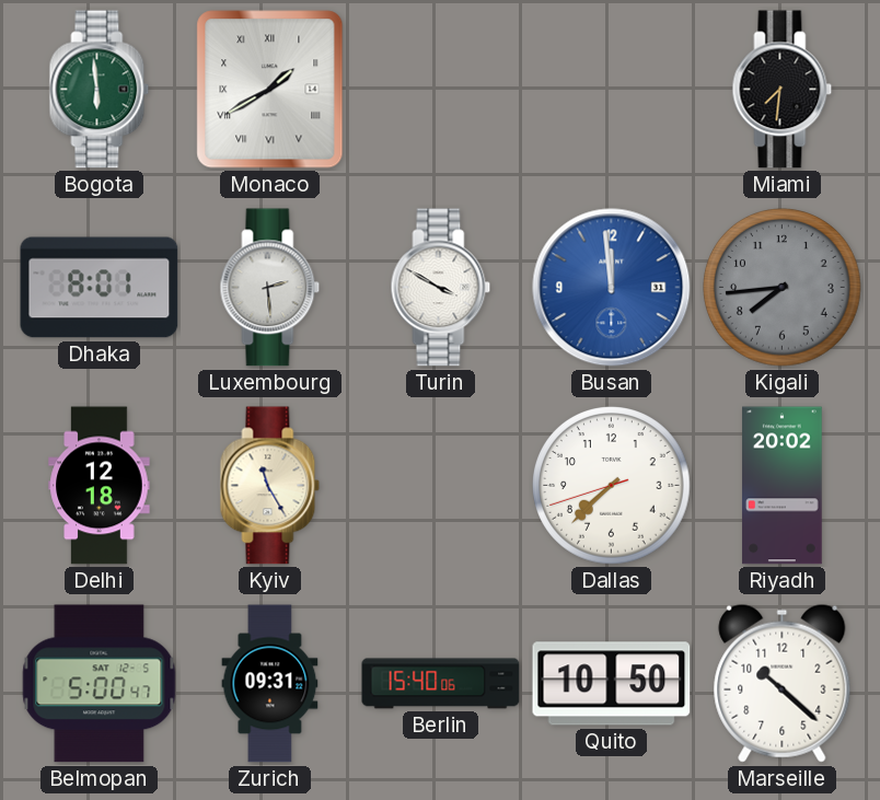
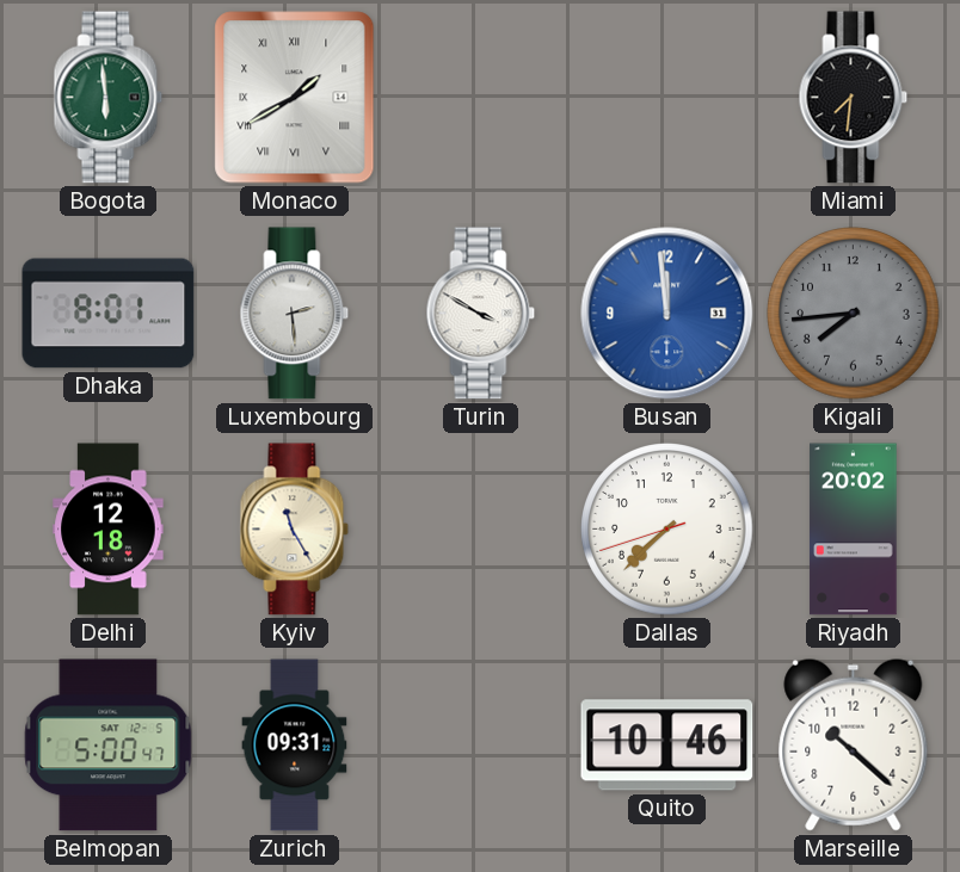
Berlin: 15:40 -> none (441, 684)
Quito: 10:50 -> 10:46 (667, 746)
